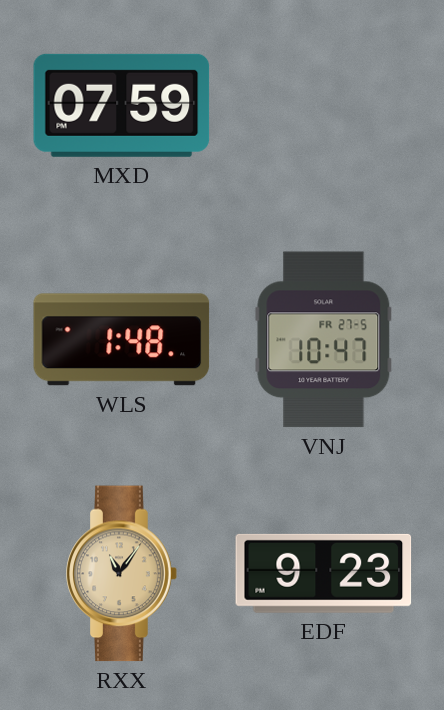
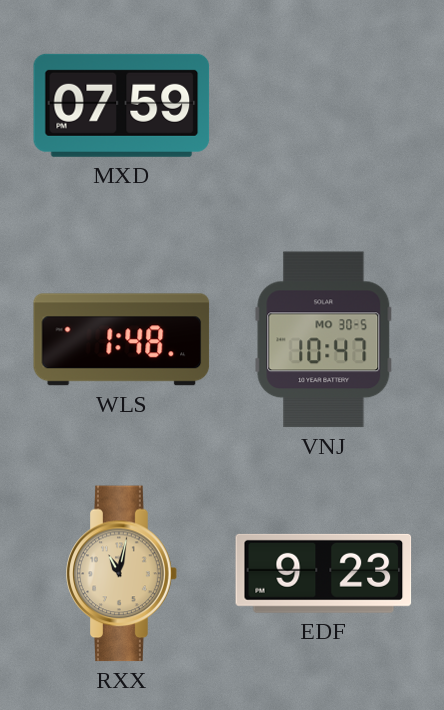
VNJ date: FR 27-5 -> MO 30-5 (324, 340)
RXX: 11:06 -> 11:02 (122, 574)
